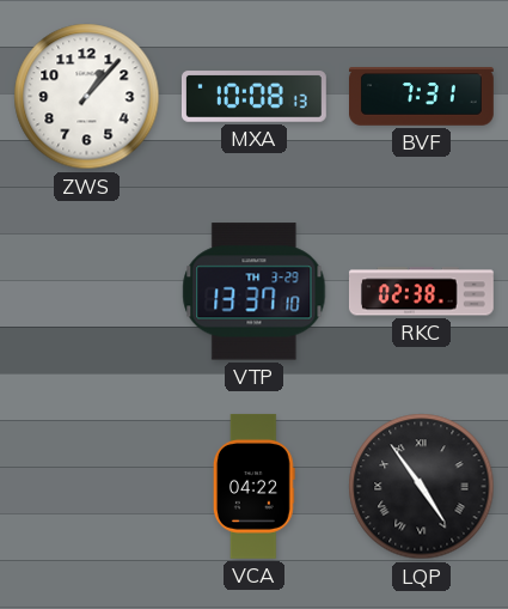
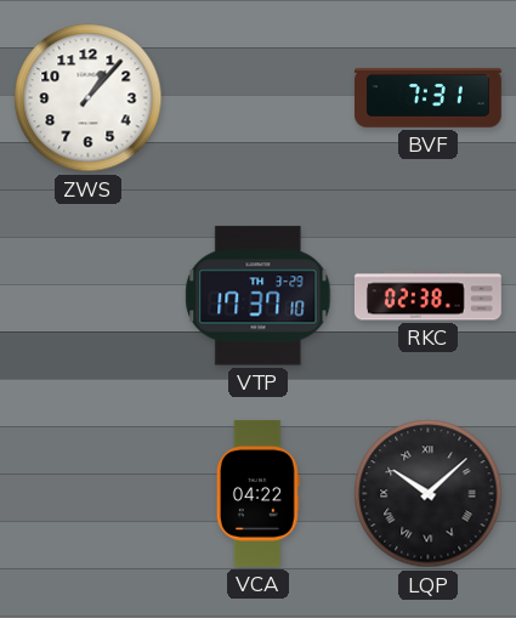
MXA: 10:08 -> none (253, 97)
VTP: 13:37 -> 17:37 (259, 296)
LQP: 4:54 -> 10:08 (429, 494)
